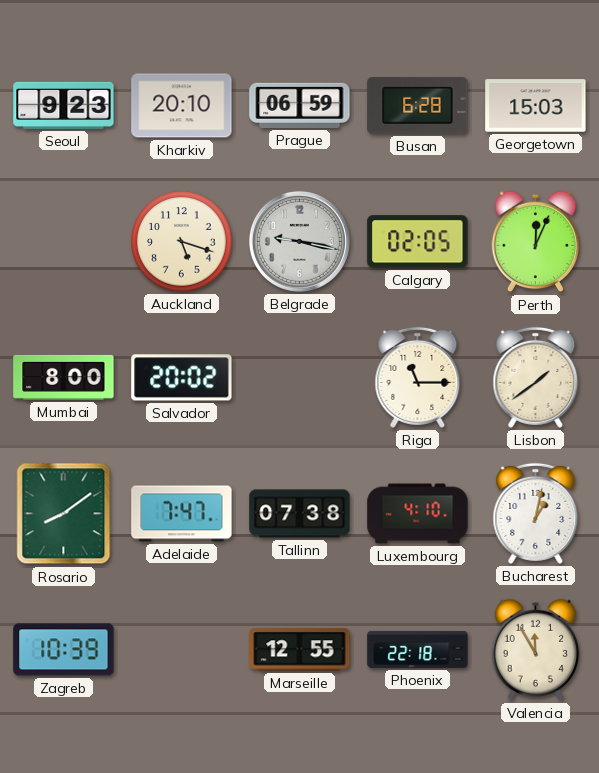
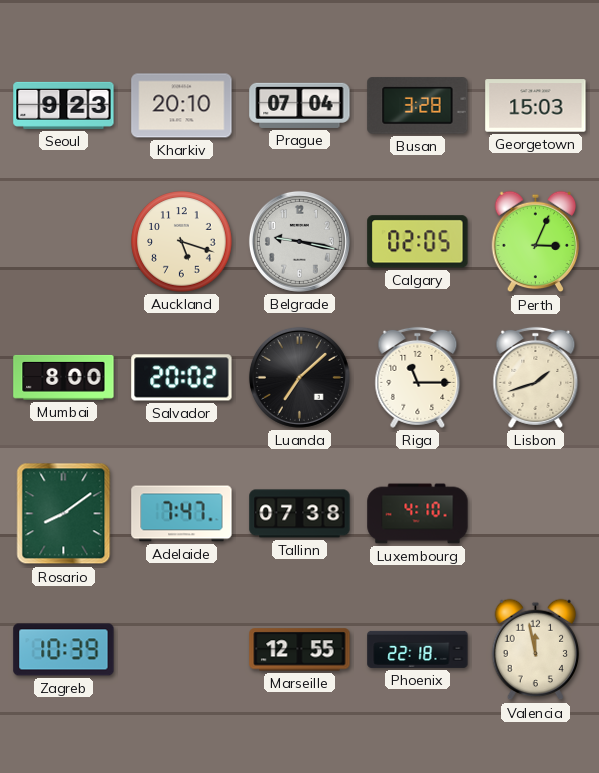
Prague: 06:59 -> 07:04 (300, 105)
Busan: 6:28 -> 3:28 (418, 106)
Perth: 12:04 -> 3:04 (536, 242)
Luanda: none -> 7:08 (299, 377)
Lisbon: 1:39 -> 1:42 (536, 377)
Bucharest: 1:02 -> none (536, 513)
Valencia: 11:55 -> 11:58 (536, 650)
